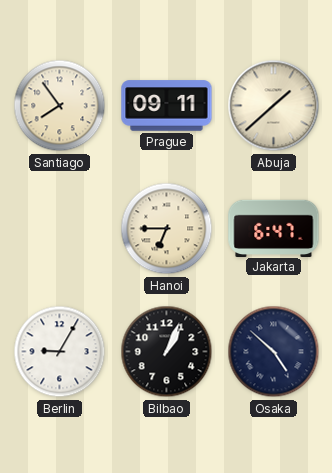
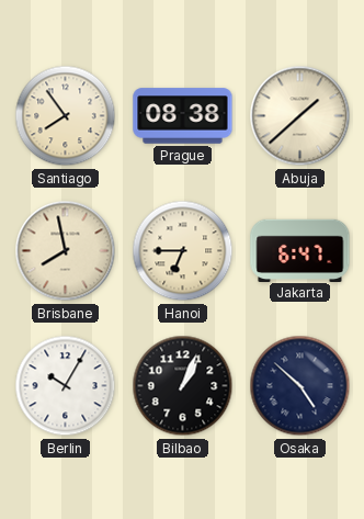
Prague: 09:11 -> 08:38 (183, 116)
Brisbane: none -> 7:58 (66, 251)
Berlin: 9:05 -> 10:05 (66, 386)
